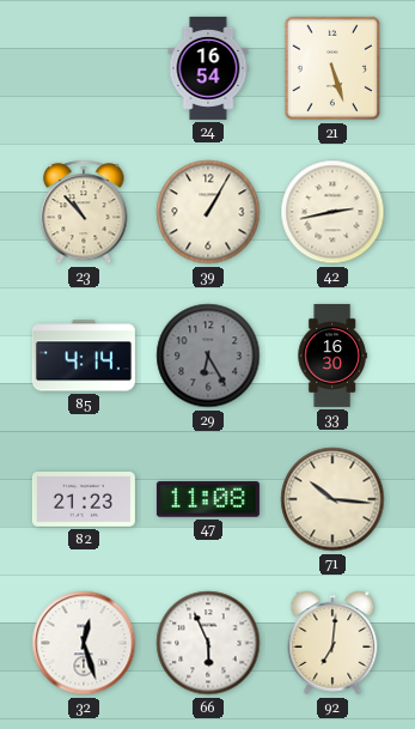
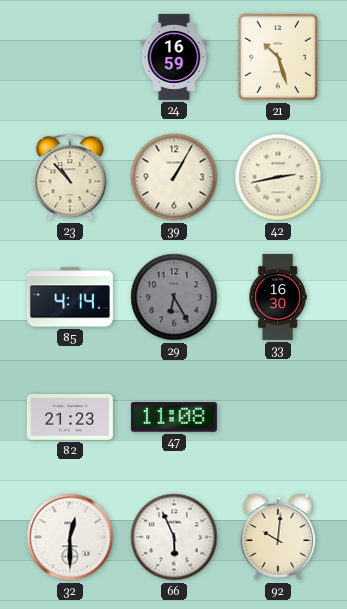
24: 16:54 -> 16:59 (174, 57)
21: 5:27 -> 10:27 (277, 57)
71: 10:16 -> none (332, 499)
32: 12:27 -> 12:30 (70, 537)
92: 7:01 -> 10:01 (278, 537)
